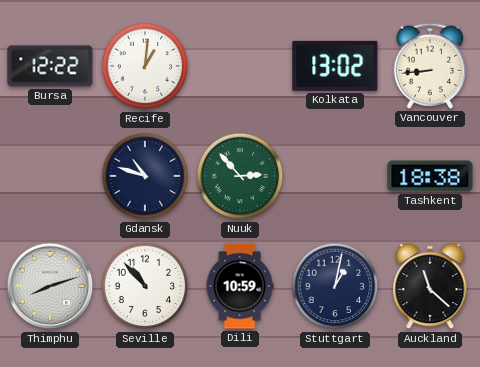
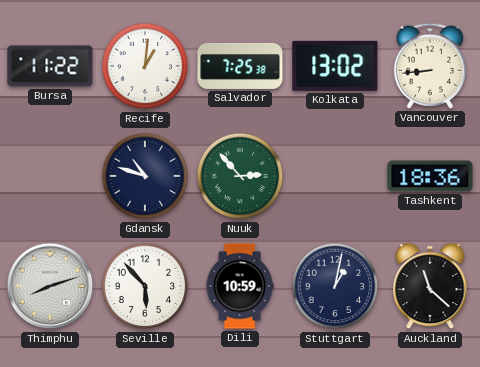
Bursa: 12:22 -> 11:22 (50, 66)
Salvador: none -> 7:25 (240, 66)
Tashkent: 18:38 -> 18:36 (430, 176)
Seville: 10:53 -> 5:53 (145, 286)
